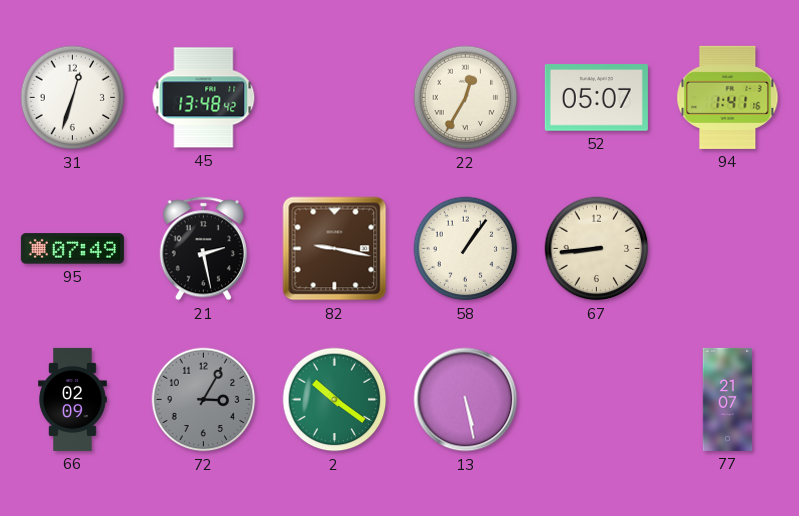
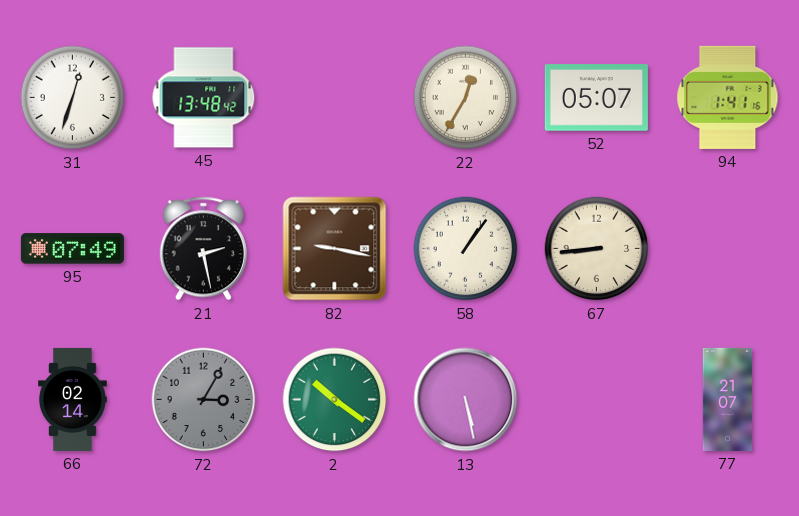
66: 02:09 -> 02:14 (73, 399)
